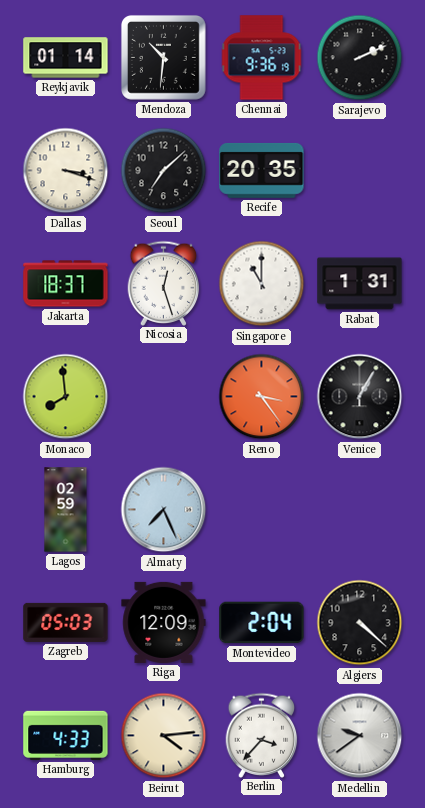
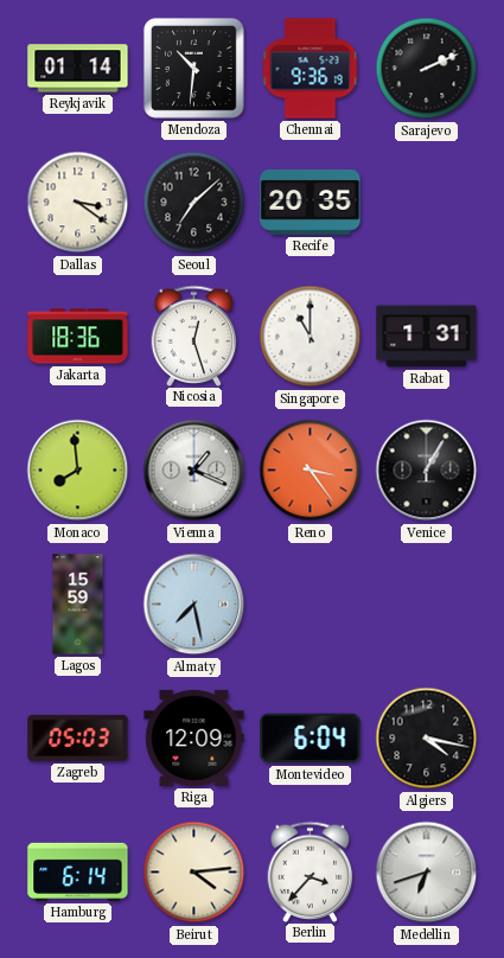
Dallas: 3:18 -> 3:21 (78, 203)
Jakarta: 18:37 -> 18:36 (78, 337)
Vienna: none -> 1:19 (194, 471)
Lagos: 02:59 -> 15:59 (78, 605)
Almaty: 7:26 -> 7:28 (194, 605)
Montevideo: 2:04 -> 6:04 (311, 739)
Algiers: 4:22 -> 4:17 (427, 739)
Hamburg: 4:33 -> 6:14 (78, 871)
Medellin: 9:39 -> 6:42 (427, 873)
